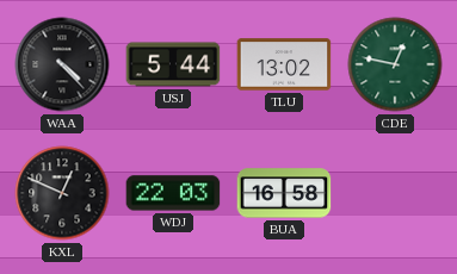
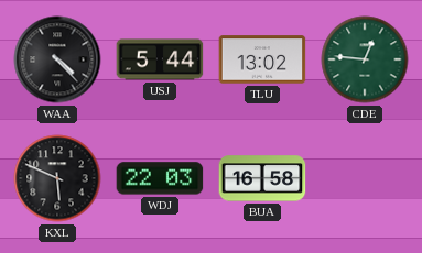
CDE: 12:47 -> 12:46 (365, 59)
KXL: 12:49 -> 5:49 (57, 178)
